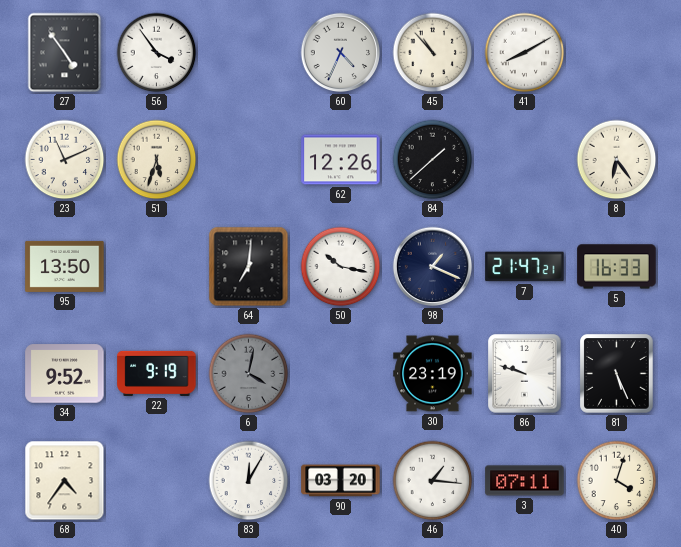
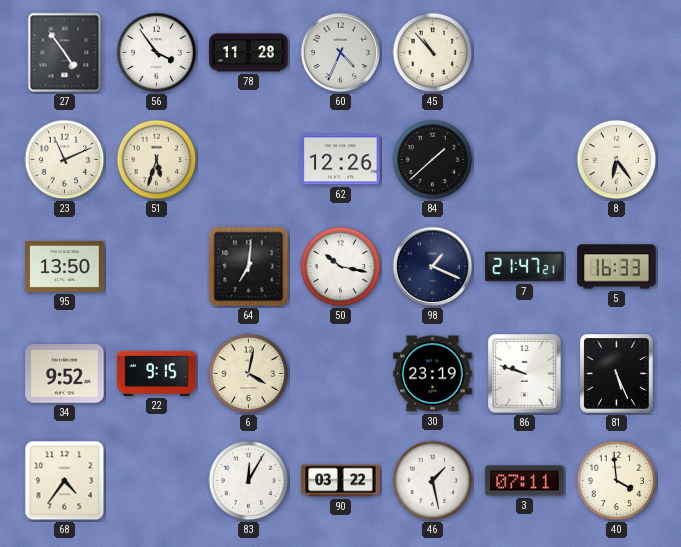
78: none -> 11:28 (249, 53)
41: 8:10 -> none (525, 53)
22: 9:19 -> 9:15 (157, 373)
6 dial: grey -> cream (249, 374)
90: 03:20 -> 03:22 (341, 481)
46: 1:16 -> 1:28 (433, 481)
40: 4:03 -> 3:59 (617, 481)
